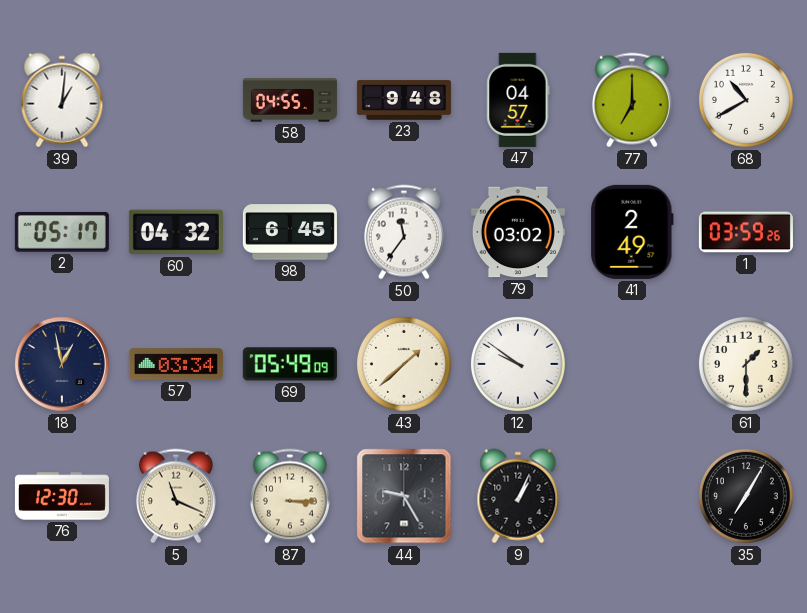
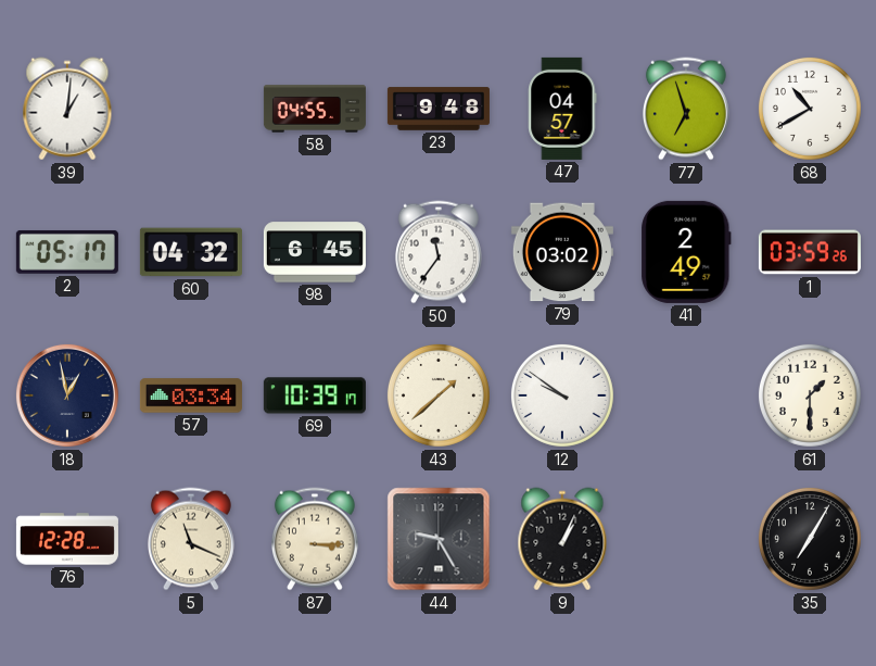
77: 7:00 -> 6:57 (686, 109)
69: 05:49 -> 10:39 (315, 395)
76: 12:30 -> 12:28 (67, 539)
